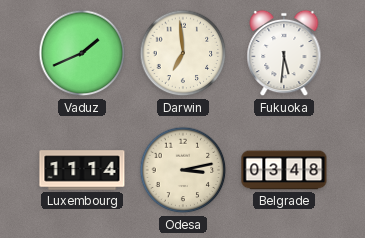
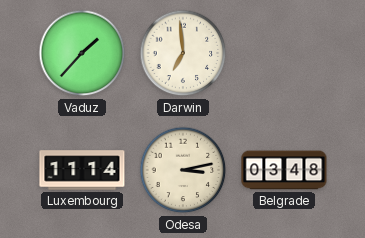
Vaduz: 1:41 -> 1:37 (82, 53)
Fukuoka: 5:31 -> none (284, 53)
